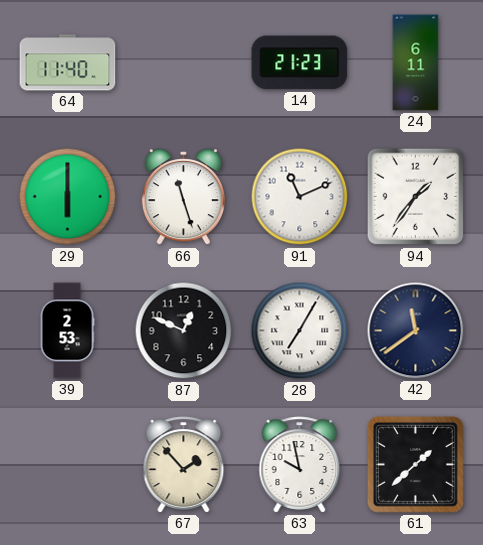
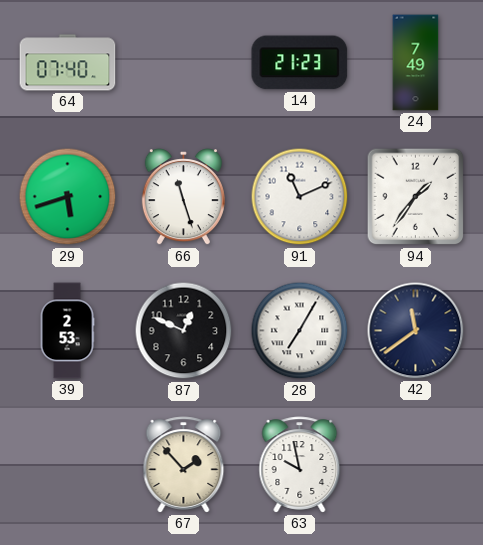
64: 11:40 -> 07:40 (68, 63)
24: 6:11 -> 7:49 (416, 63)
29: 6:00 -> 5:42 (68, 197)
61: 1:38 -> none (415, 464)
